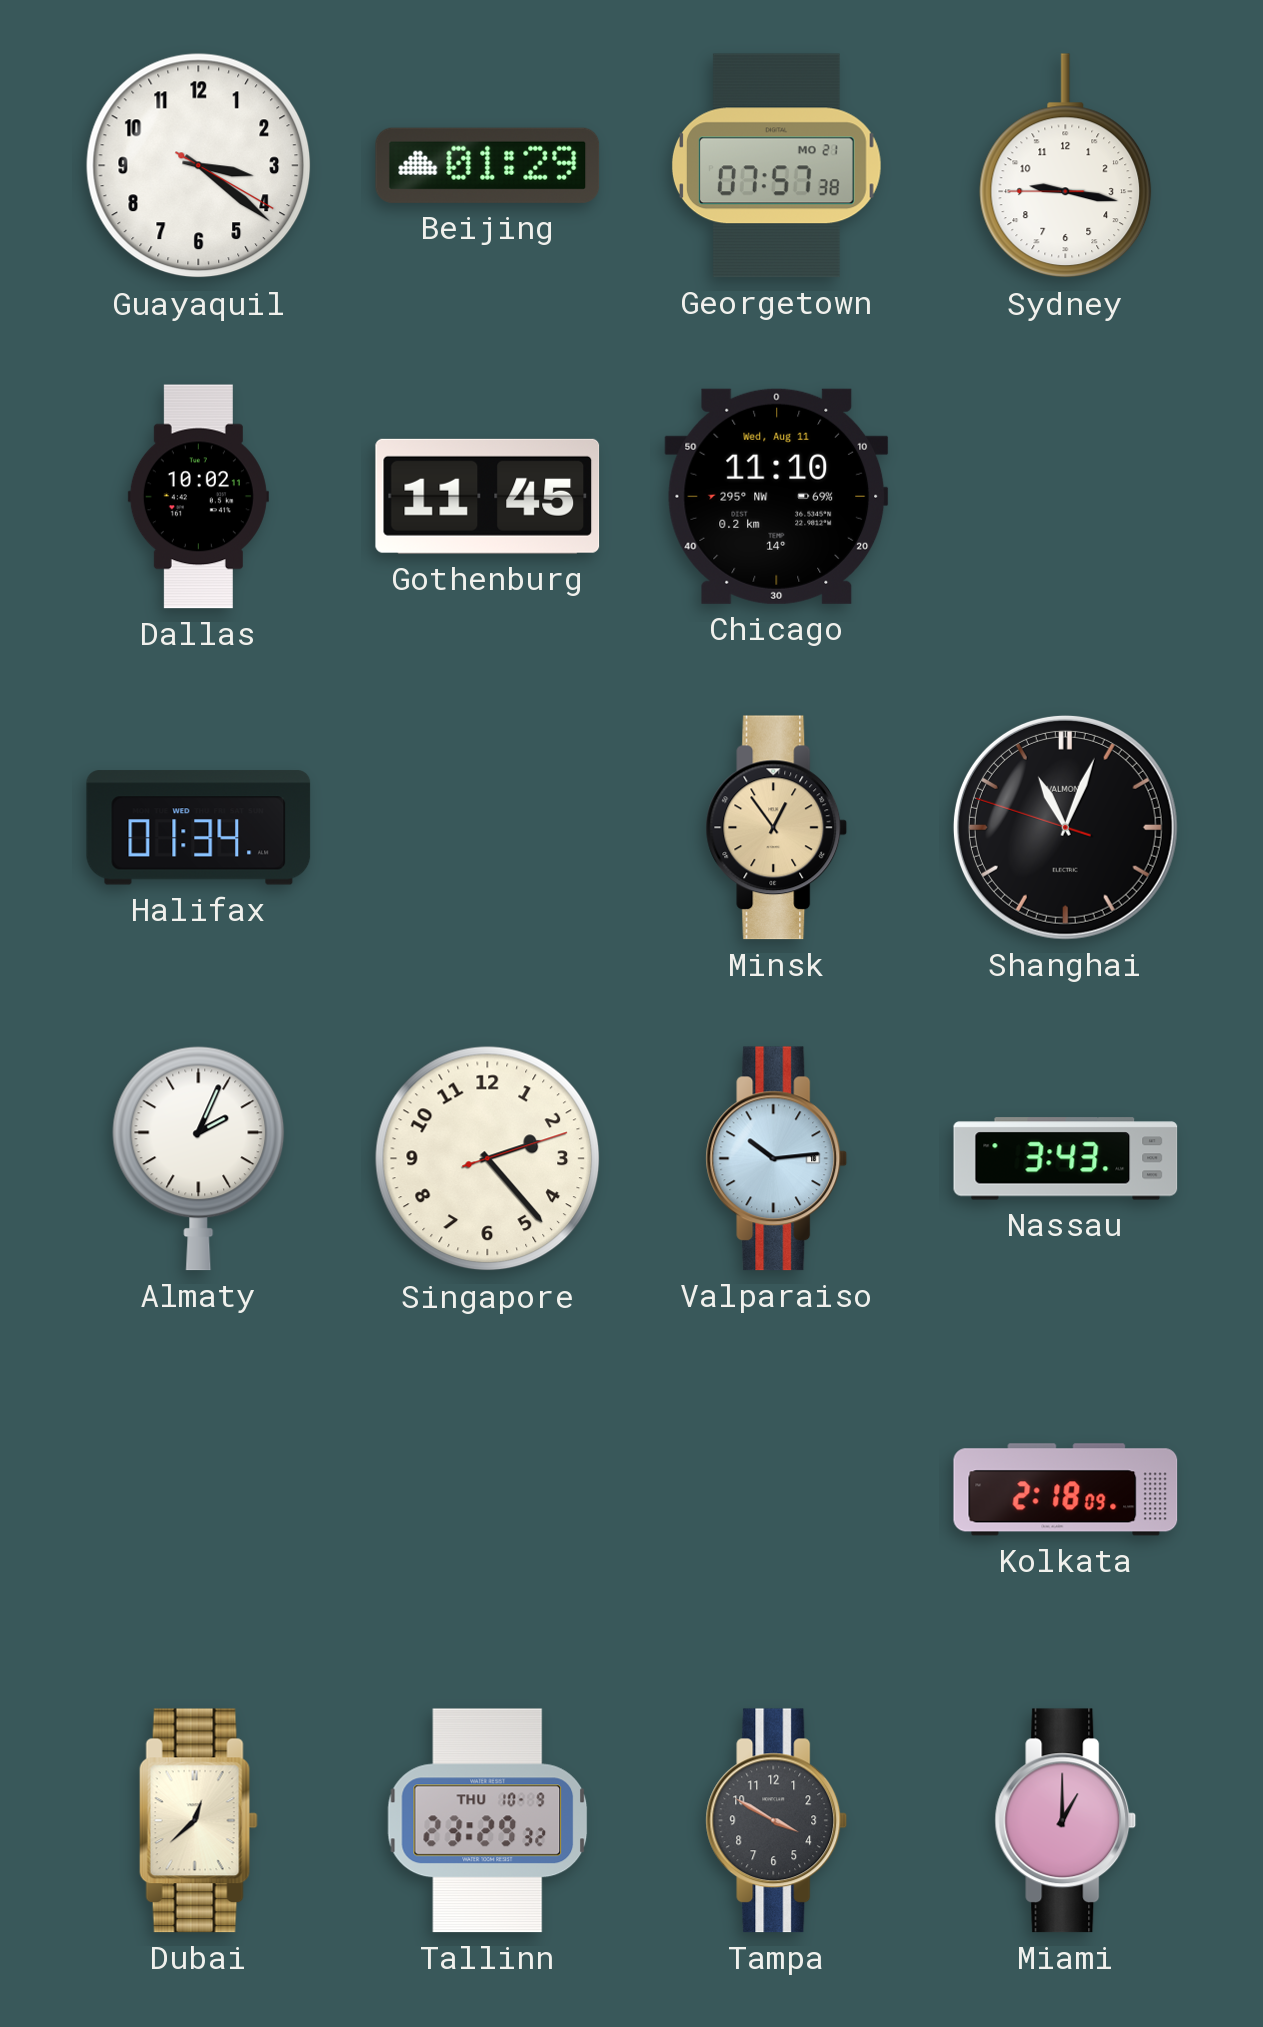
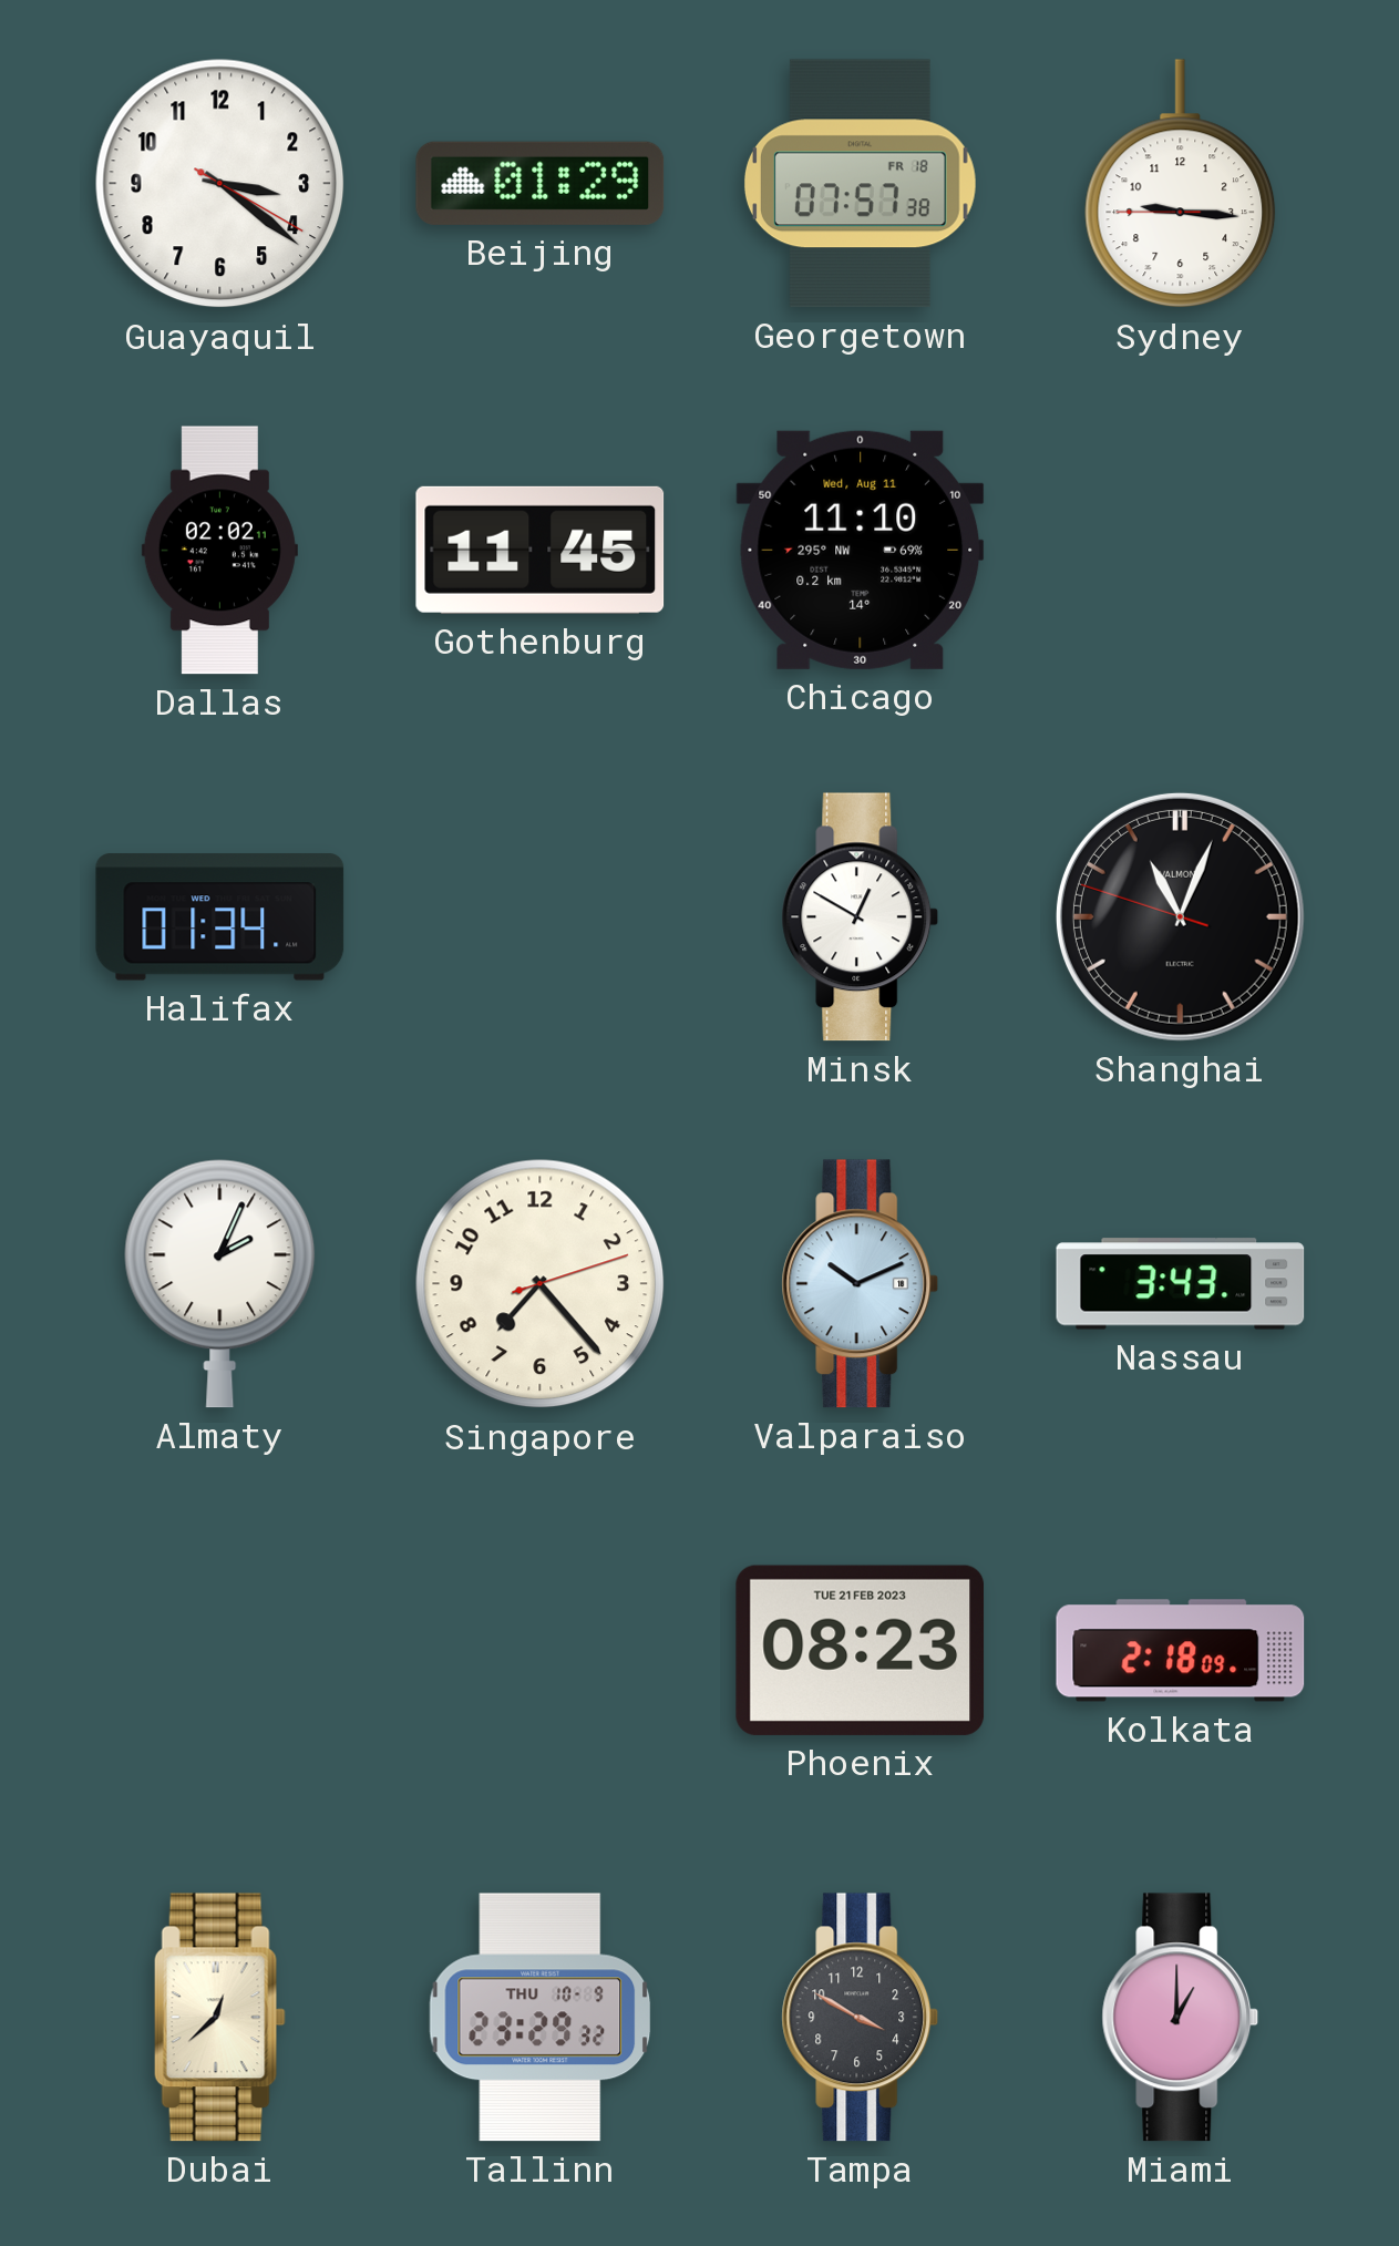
Georgetown date: MO 21 -> FR 18 (860, 184)
Sydney: 9:16 -> 9:15 (1181, 184)
Dallas: 10:02 -> 02:02 (219, 551)
Minsk: 12:54 -> 12:50 (861, 917)
Minsk dial: champagne -> white (861, 917)
Singapore: 2:23 -> 7:23 (541, 1284)
Valparaiso: 10:14 -> 10:11 (861, 1284)
Phoenix: none -> 08:23 (861, 1650)
